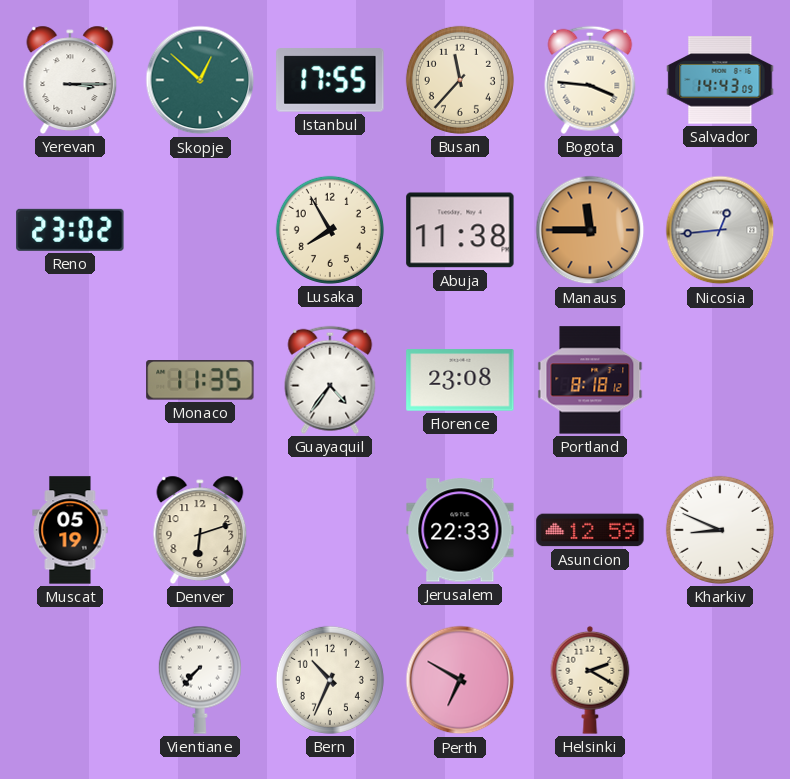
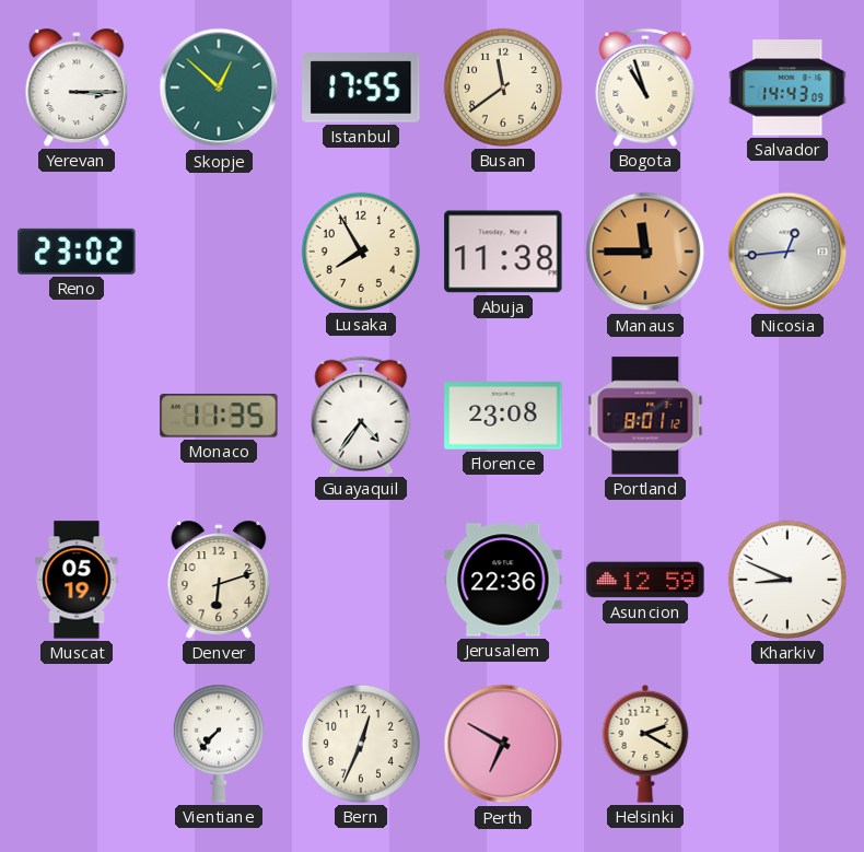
Busan: 11:37 -> 11:39 (503, 87)
Bogota: 3:46 -> 10:57 (645, 87)
Portland: 8:18 -> 8:01 (645, 416)
Jerusalem: 22:33 -> 22:36 (503, 580)
Bern: 10:34 -> 12:34 (361, 744)
